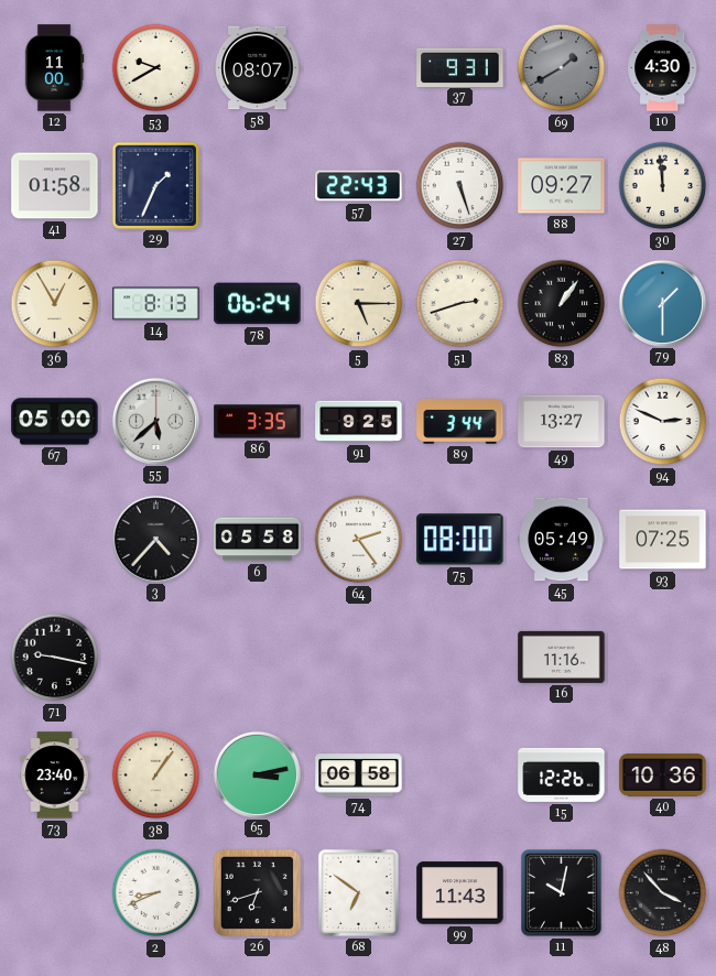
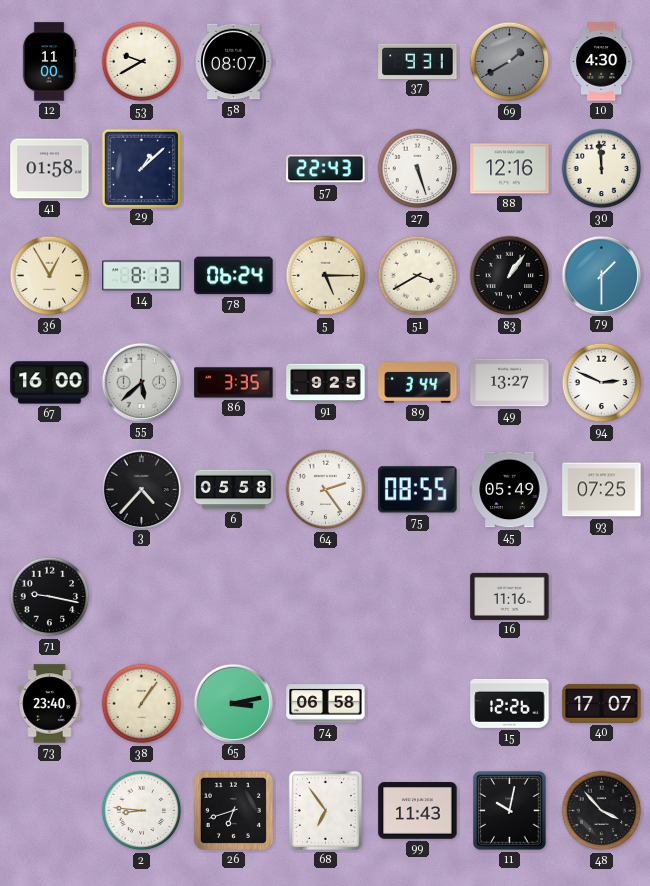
29: 1:34 -> 1:08 (141, 168)
88: 09:27 -> 12:16 (510, 169)
51: 2:42 -> 3:40 (418, 276)
67: 05:00 -> 16:00 (50, 383)
75: 08:00 -> 08:55 (418, 490)
40: 10:36 -> 17:07 (602, 704)
2: 8:41 -> 8:46 (142, 811)
68: 6:51 -> 6:54 (325, 810)
